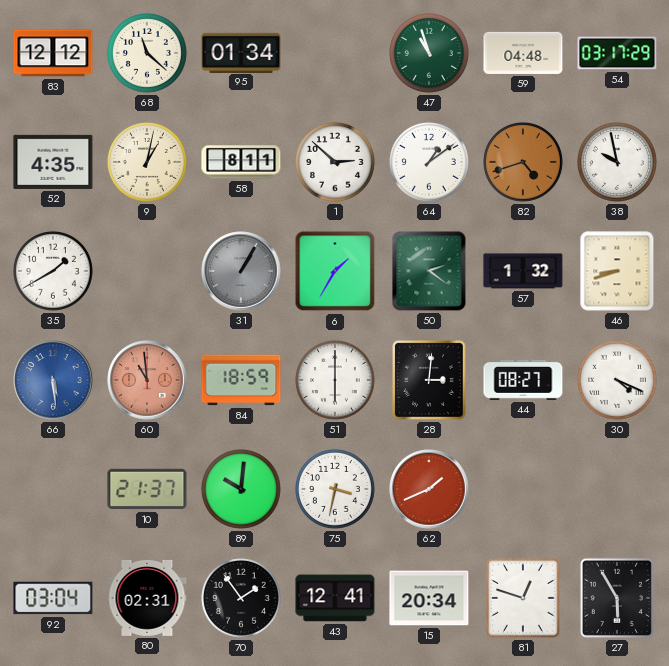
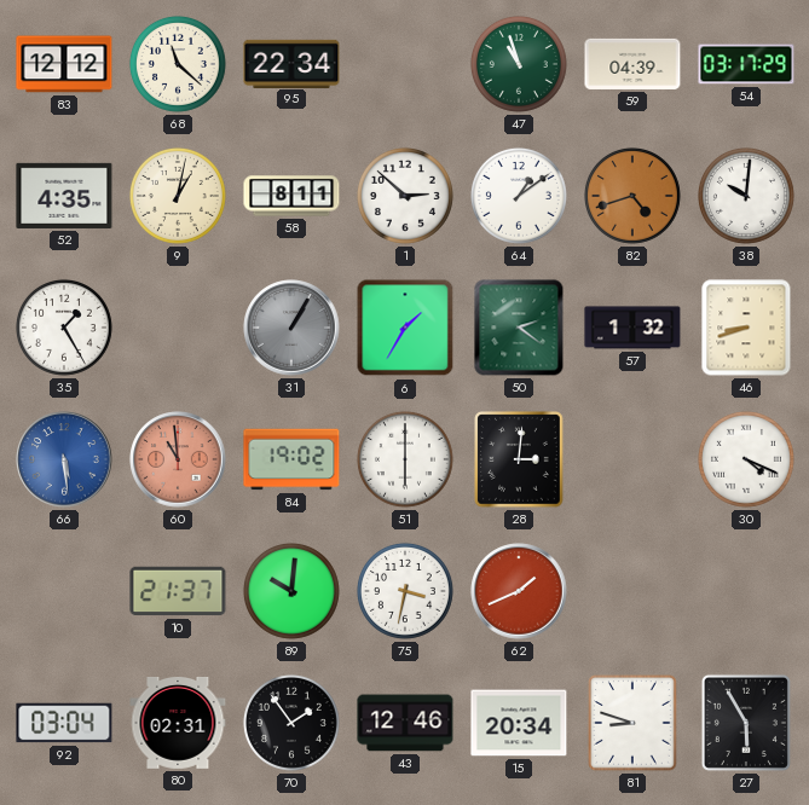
95: 01:34 -> 22:34 (291, 63)
59: 04:48 -> 04:39 (632, 64)
38: 9:58 -> 10:01 (746, 196)
35: 1:40 -> 1:25 (64, 328)
84: 18:59 -> 19:02 (291, 459)
44: 08:27 -> none (523, 380)
43: 12:41 -> 12:46 (405, 723)
81: 12:48 -> 8:48 (632, 723)
